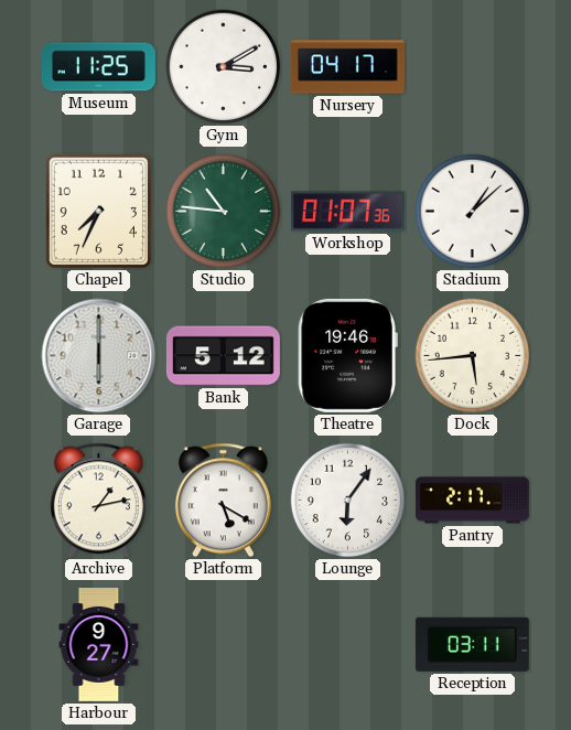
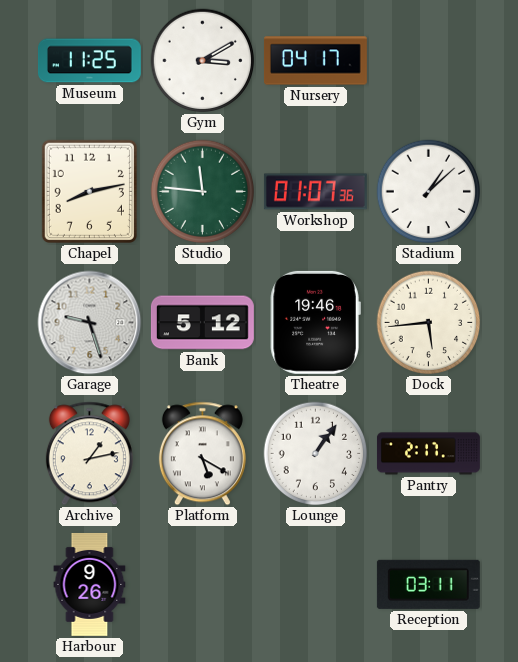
Chapel: 7:34 -> 8:13 (89, 191)
Studio: 10:46 -> 11:46 (203, 192)
Garage: 6:00 -> 9:27 (90, 323)
Lounge: 6:06 -> 1:06 (316, 454)
Harbour: 9:27 -> 9:26 (90, 584)
